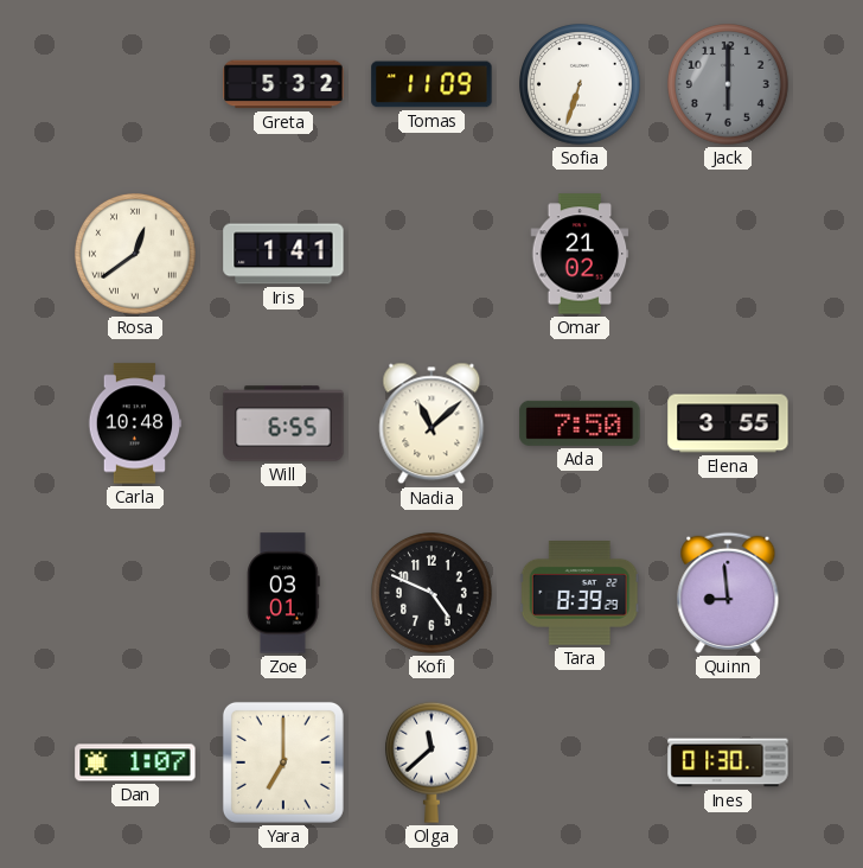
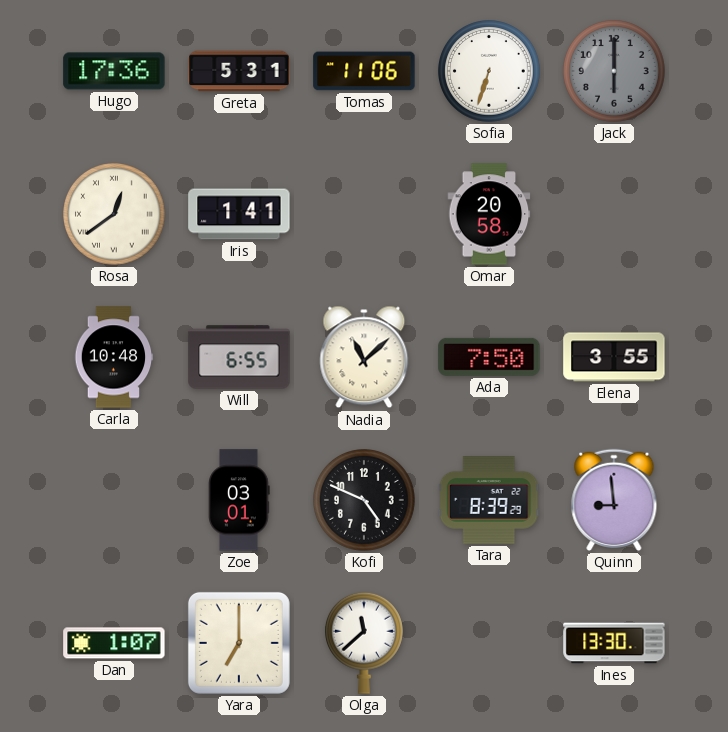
Hugo: none -> 17:36 (114, 71)
Greta: 5:32 -> 5:31 (239, 71)
Tomas: 11:09 -> 11:06 (364, 71)
Omar: 21:02 -> 20:58 (489, 214)
Ines: 01:30 -> 13:30 (614, 643)
